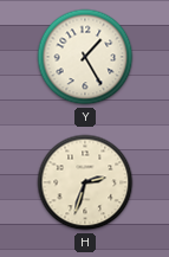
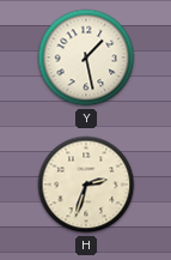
Y: 1:25 -> 1:28 (86, 58)
